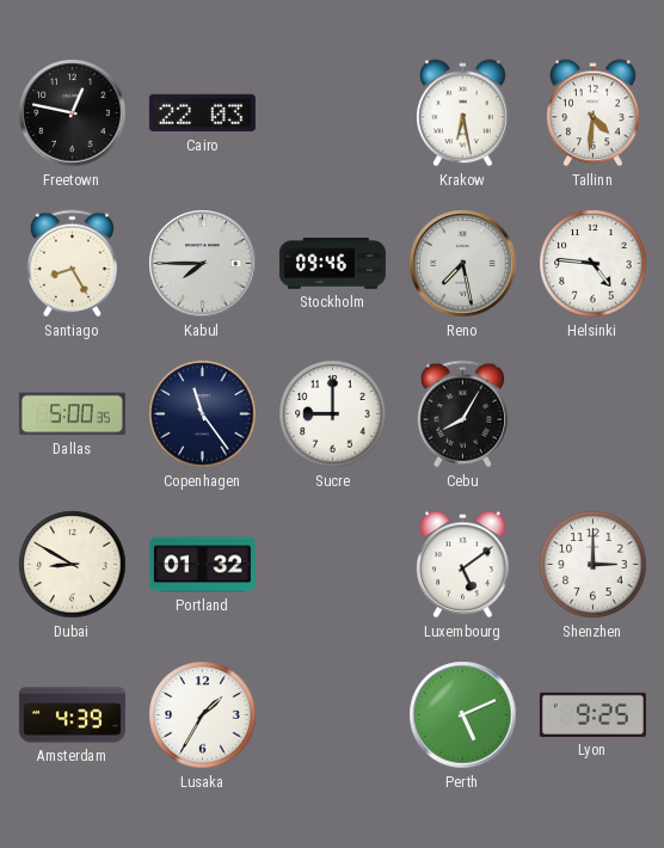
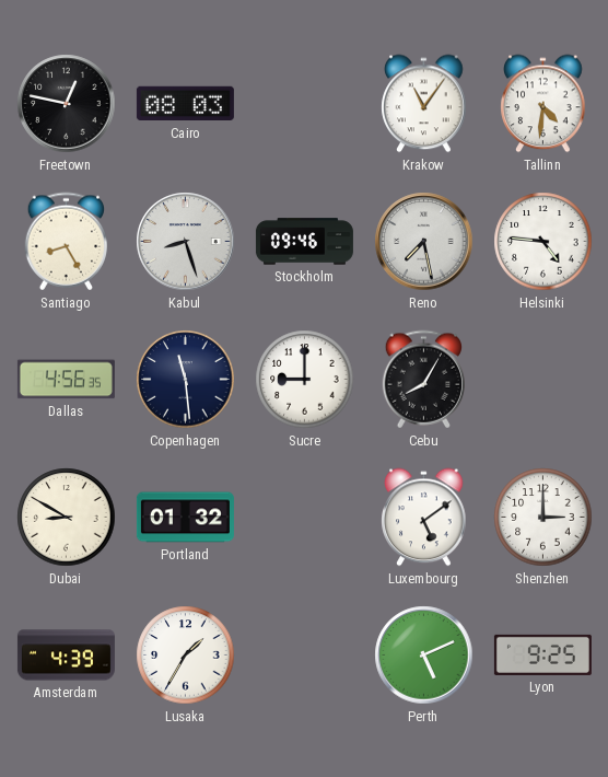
Cairo: 22:03 -> 08:03 (185, 104)
Krakow: 6:28 -> 11:06 (424, 104)
Kabul: 7:45 -> 8:27 (186, 242)
Dallas: 5:00 -> 4:56 (66, 380)
Copenhagen: 11:24 -> 11:29 (186, 380)
